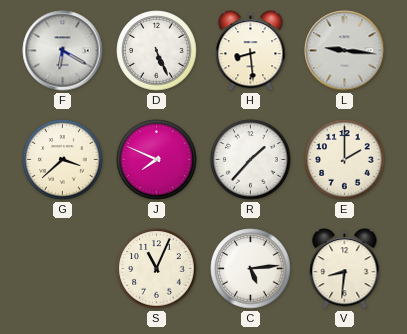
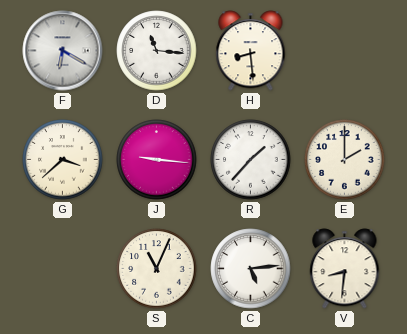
D: 5:26 -> 11:16 (157, 51)
L: 9:16 -> none (345, 51)
J: 7:49 -> 9:16 (157, 160)
